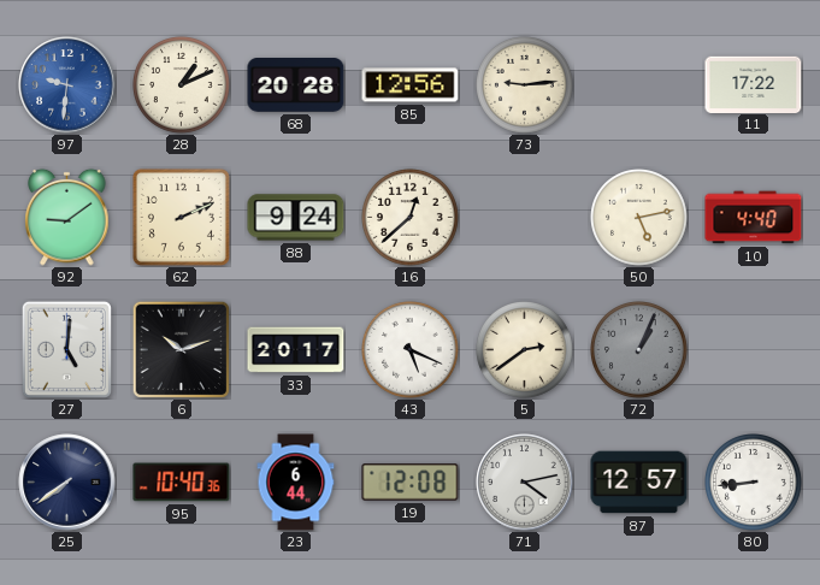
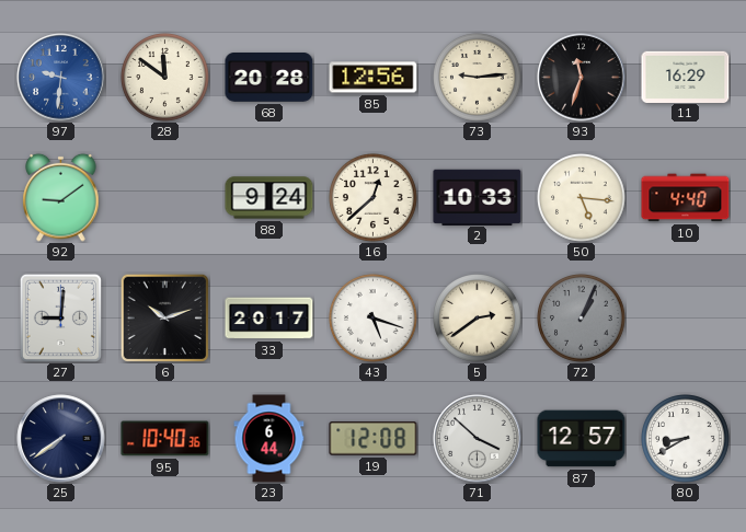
28: 1:11 -> 11:51 (165, 78)
93: none -> 11:33 (582, 78)
11: 17:22 -> 16:29 (686, 77)
62: 2:11 -> none (181, 217)
2: none -> 10:33 (478, 197)
50: 5:13 -> 5:16 (582, 198)
27: 5:01 -> 9:01 (60, 317)
43: 5:19 -> 5:18 (374, 319)
71: 4:13 -> 3:52 (478, 439)
80: 8:44 -> 8:40 (686, 439)
